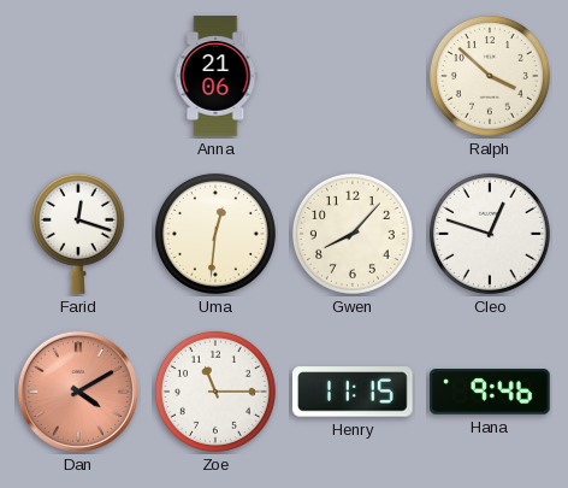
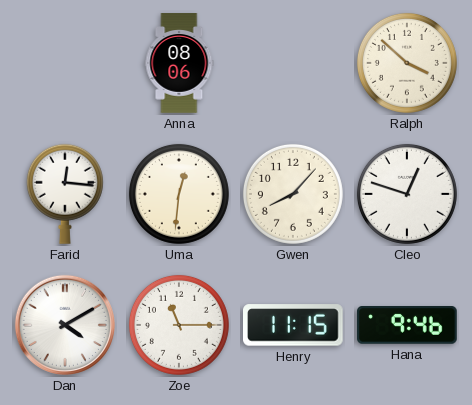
Anna: 21:06 -> 08:06 (179, 63)
Farid: 12:18 -> 12:16 (65, 194)
Dan dial: salmon -> white (65, 325)
